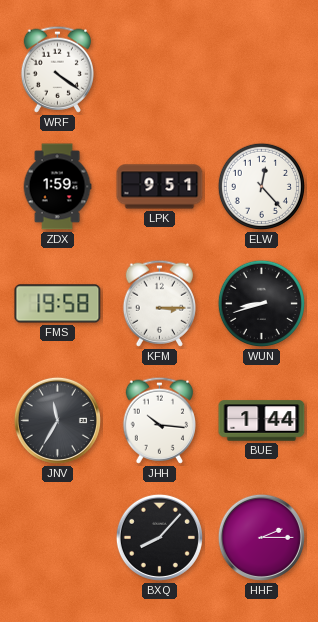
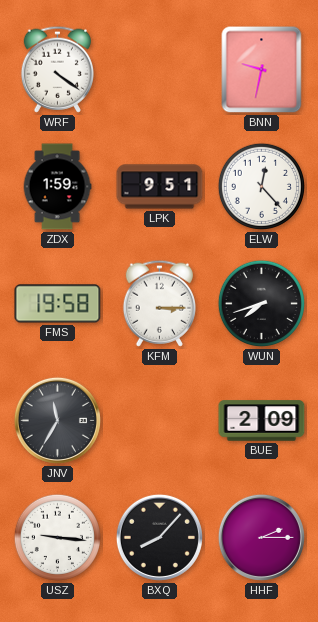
BNN: none -> 9:32 (262, 70)
WUN: 8:42 -> 7:42 (261, 303)
JHH: 10:16 -> none (159, 420)
BUE: 1:44 -> 2:09 (262, 421)
USZ: none -> 9:16 (57, 537)
